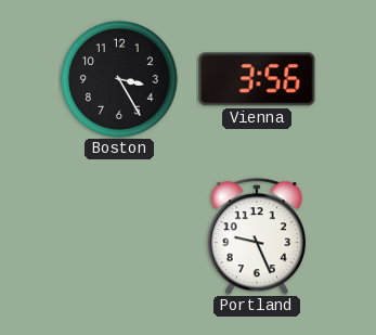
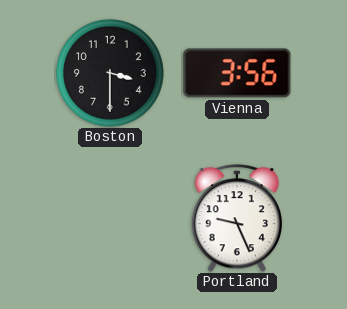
Boston: 3:25 -> 3:30 (110, 73)
